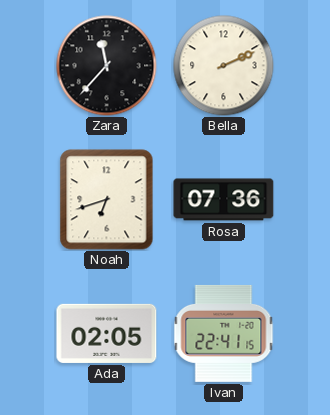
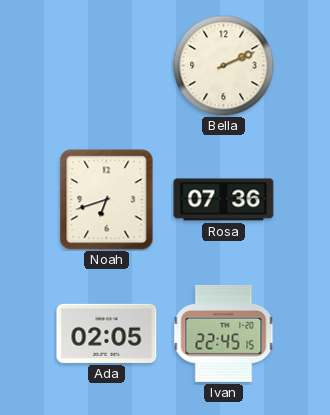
Zara: 11:37 -> none (107, 66)
Ivan: 22:41 -> 22:45 (224, 333)
